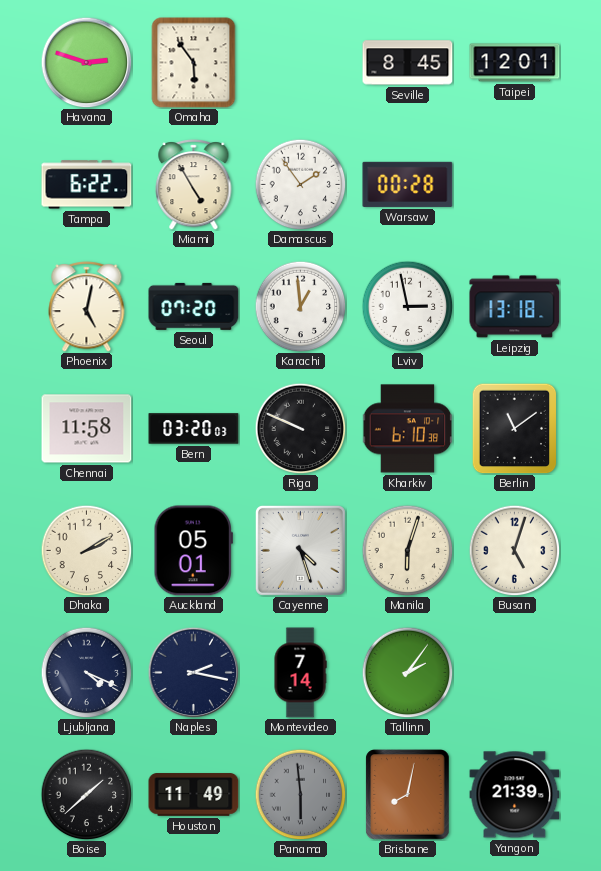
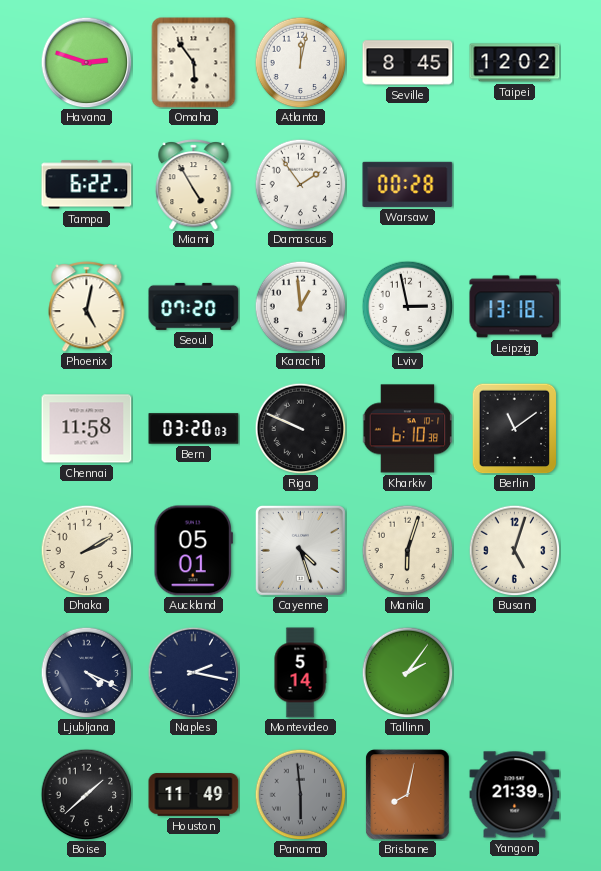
Atlanta: none -> 12:02 (300, 62)
Taipei: 12:01 -> 12:02 (515, 63)
Montevideo: 7:14 -> 5:14 (300, 673)
